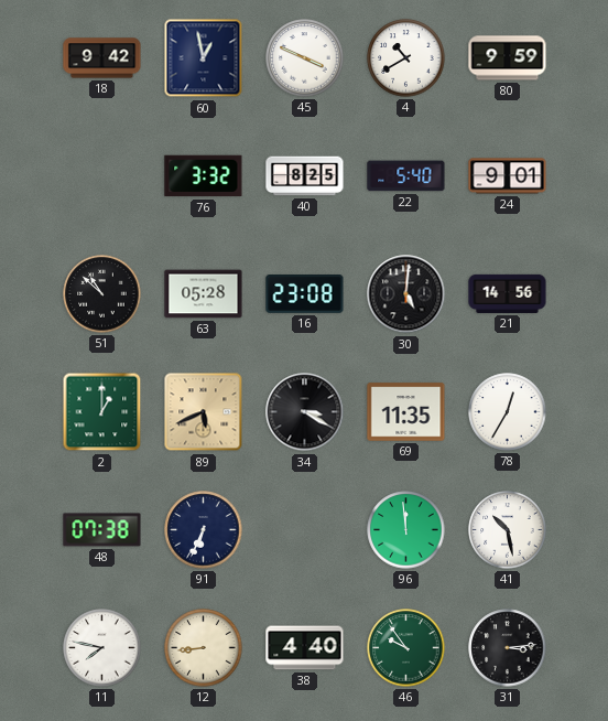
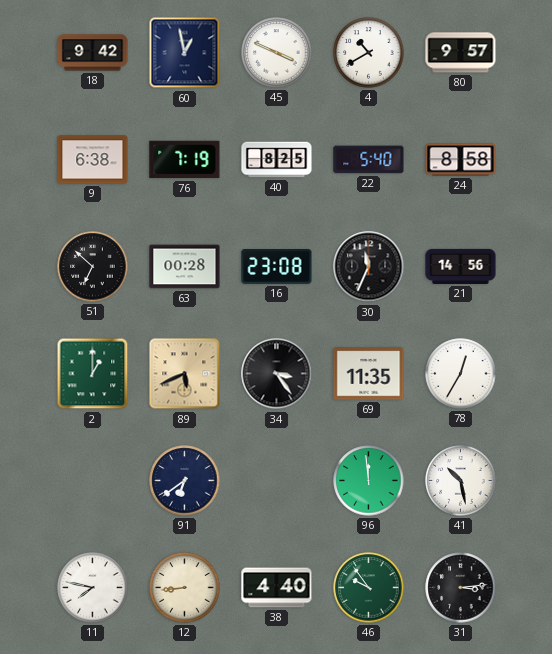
80: 9:59 -> 9:57 (461, 53)
9: none -> 6:38 (93, 160)
76: 3:32 -> 7:19 (185, 160)
24: 9:01 -> 8:58 (461, 160)
51: 10:52 -> 6:52 (93, 267)
63: 05:28 -> 00:28 (185, 267)
30: 5:01 -> 11:34 (369, 267)
34: 3:20 -> 3:24 (277, 374)
48: 07:38 -> none (102, 530)
91: 6:34 -> 6:39 (185, 481)
